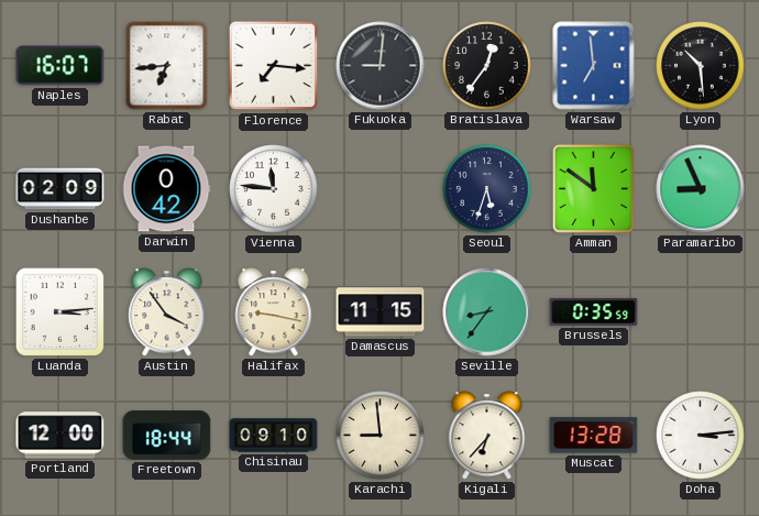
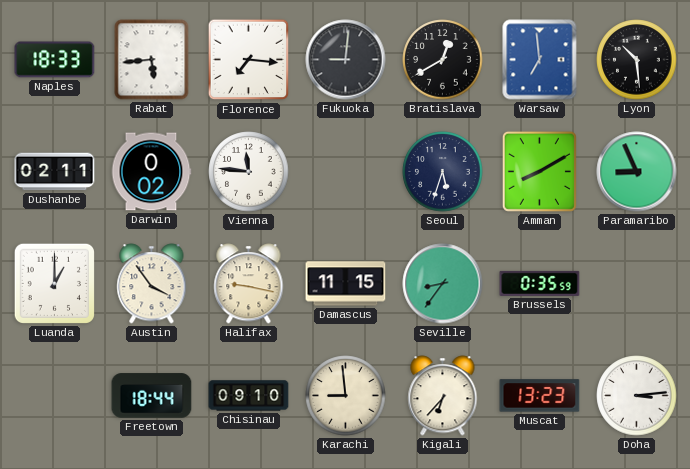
Naples: 16:07 -> 18:33 (55, 60)
Rabat: 6:44 -> 5:44 (152, 60)
Bratislava: 12:36 -> 12:40 (443, 60)
Dushanbe: 02:09 -> 02:11 (55, 172)
Darwin: 0:42 -> 0:02 (151, 172)
Amman: 11:51 -> 8:10 (539, 171)
Luanda: 3:14 -> 1:00 (54, 283)
Portland: 12:00 -> none (61, 436)
Muscat: 13:28 -> 13:23 (540, 396)
